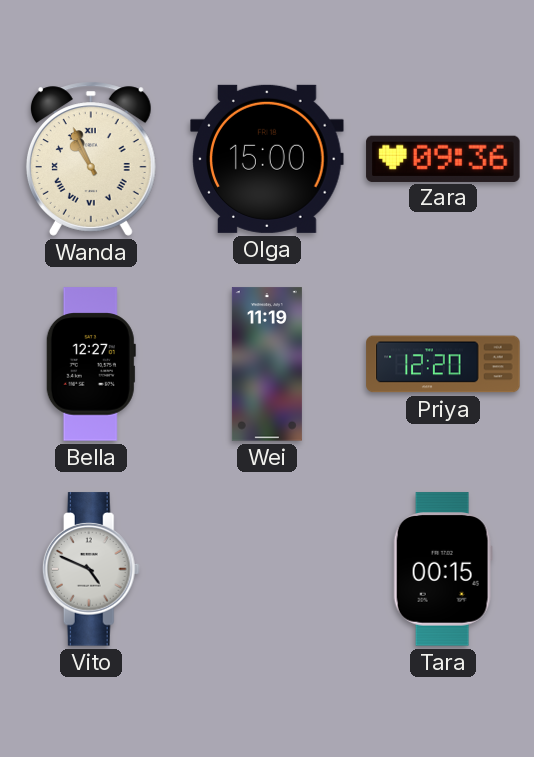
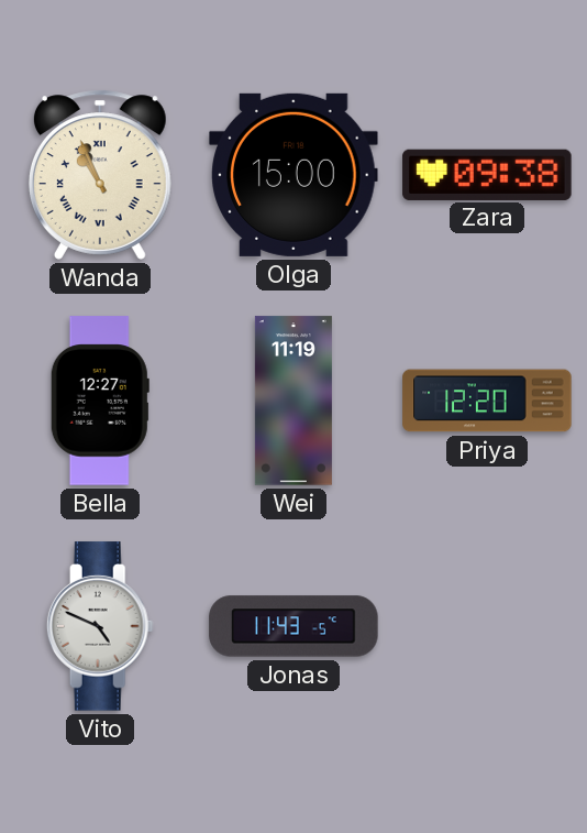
Zara: 09:36 -> 09:38 (487, 174)
Jonas: none -> 11:43 (293, 626)
Tara: 00:15 -> none (443, 569)
